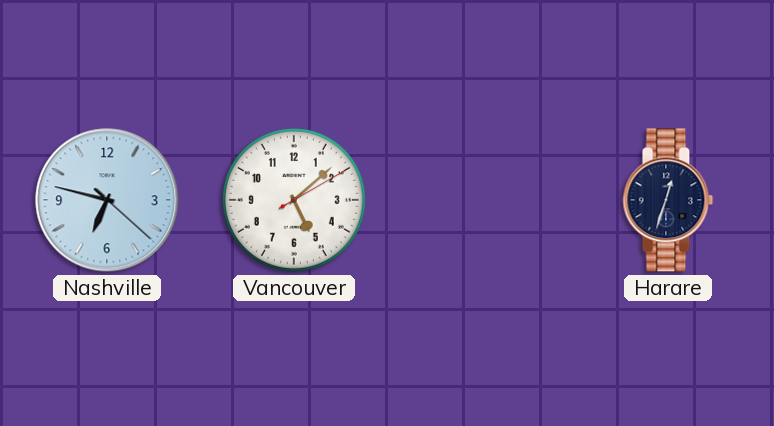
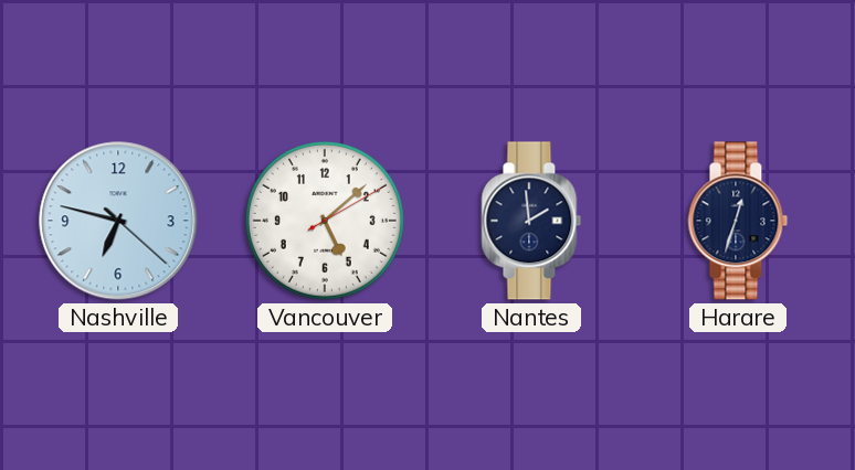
Nantes: none -> 1:59 (531, 221)
